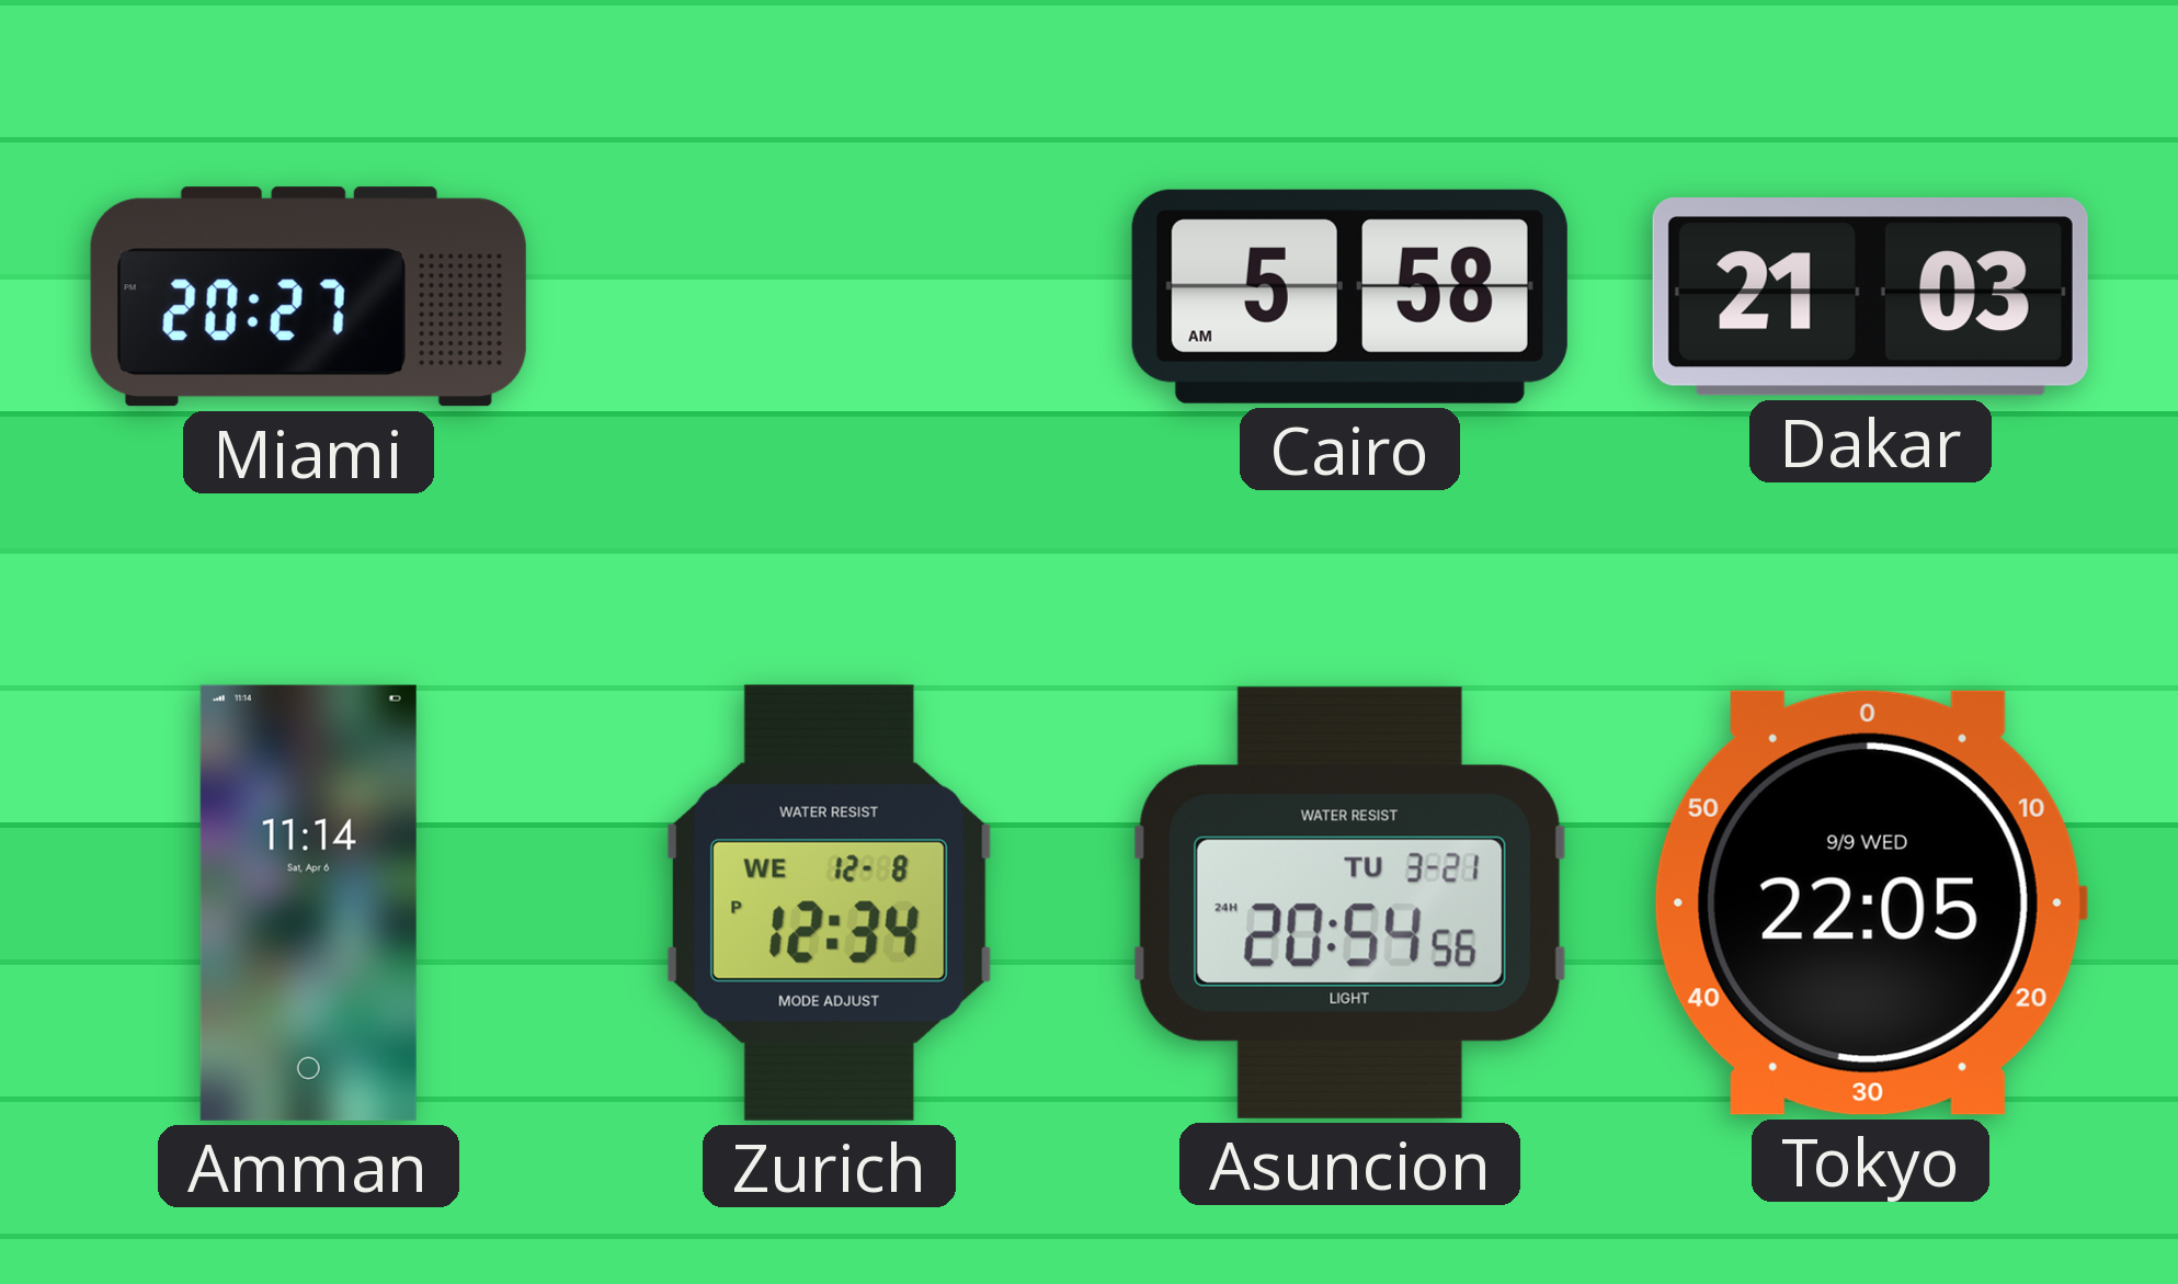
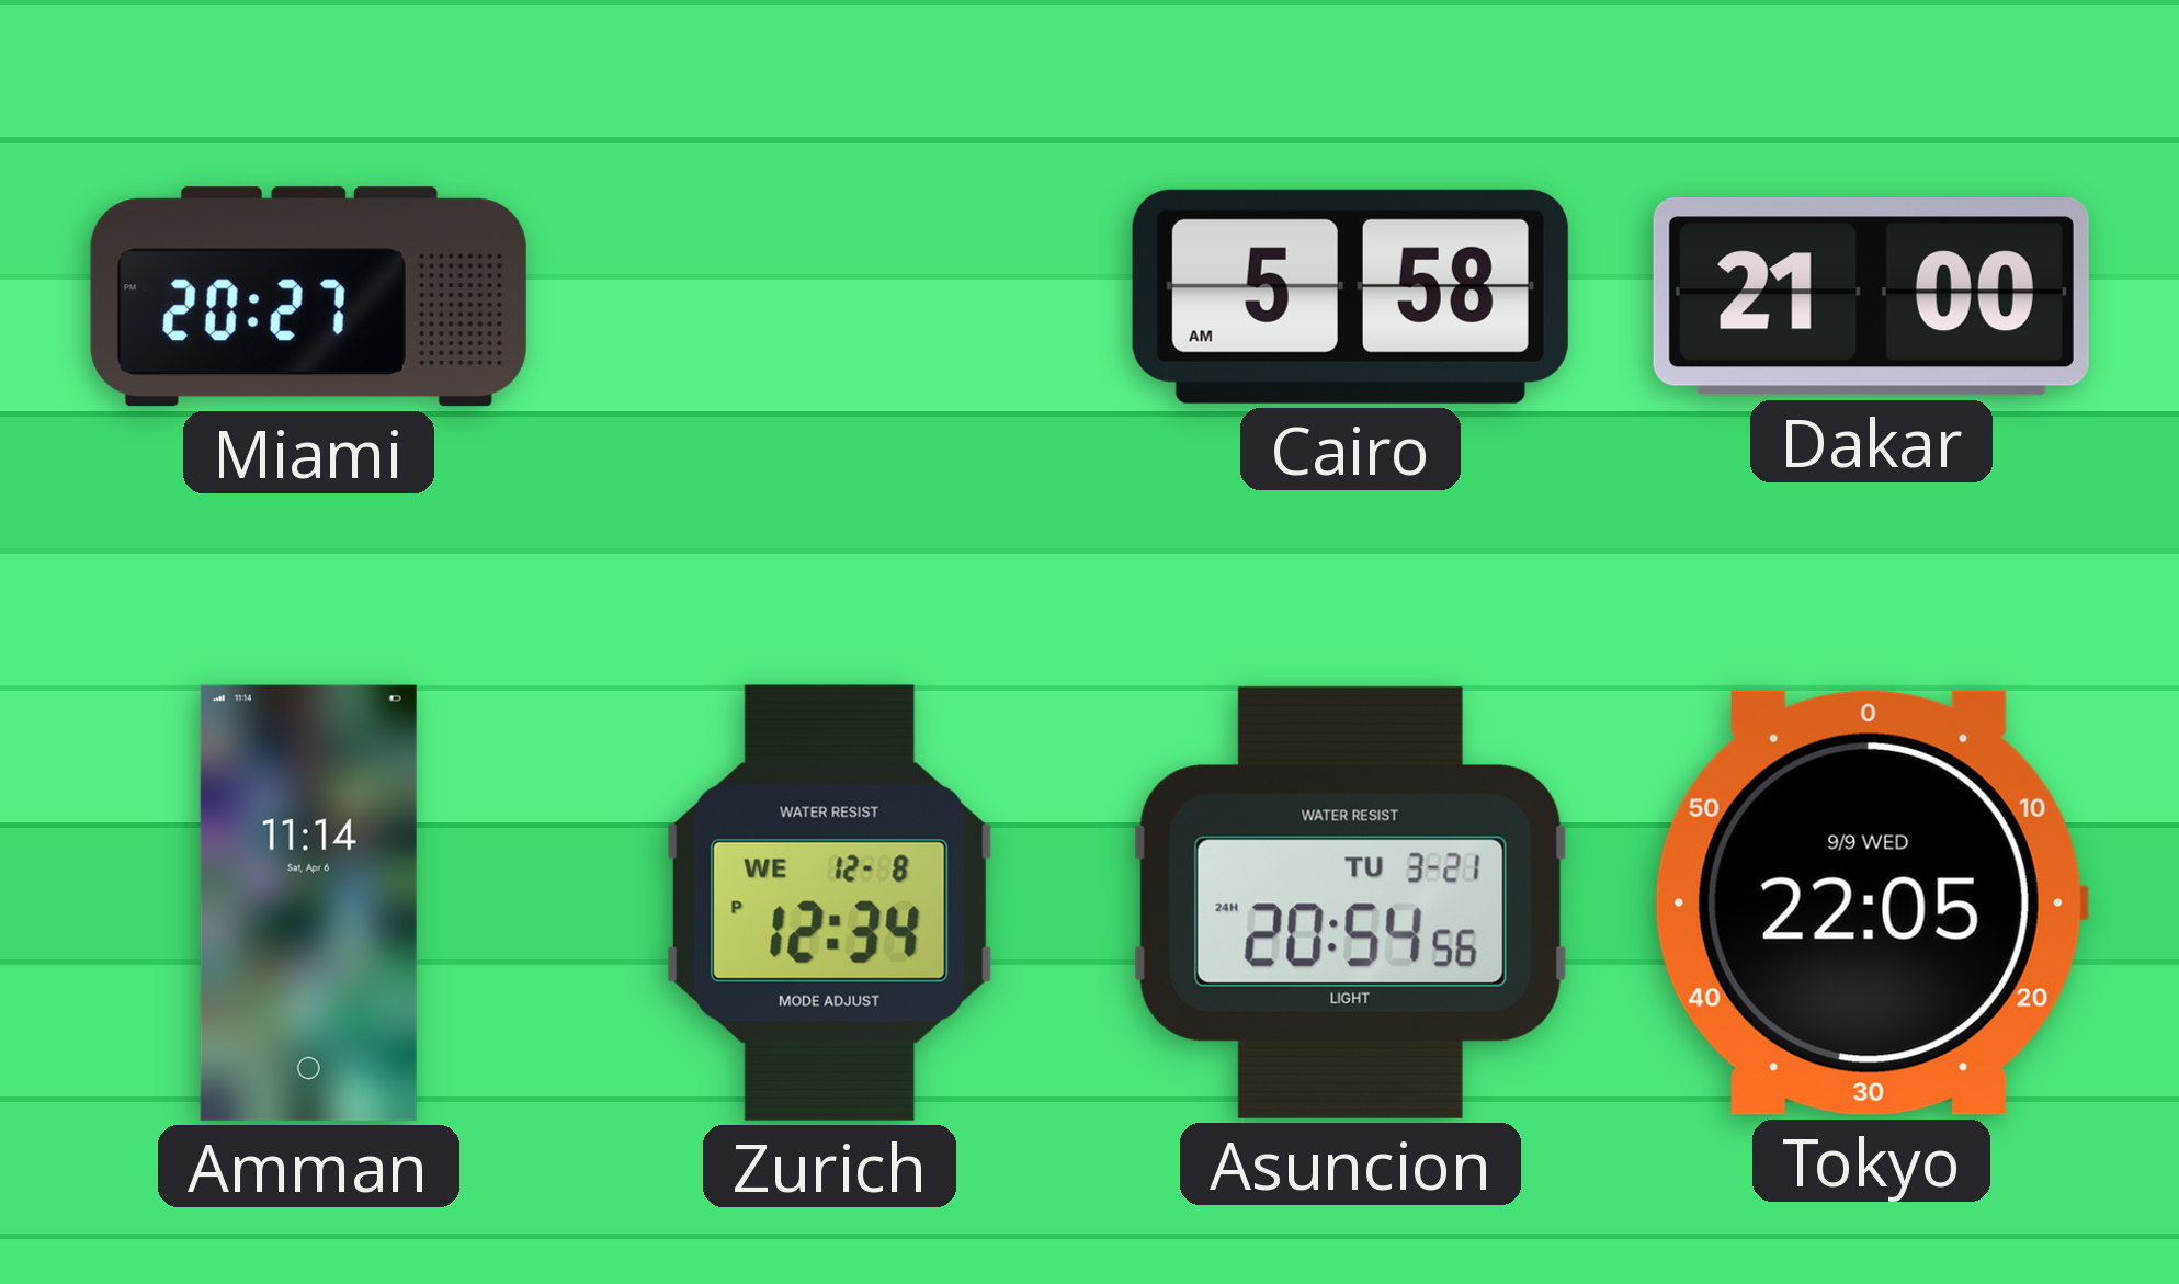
Dakar: 21:03 -> 21:00 (1871, 297)
